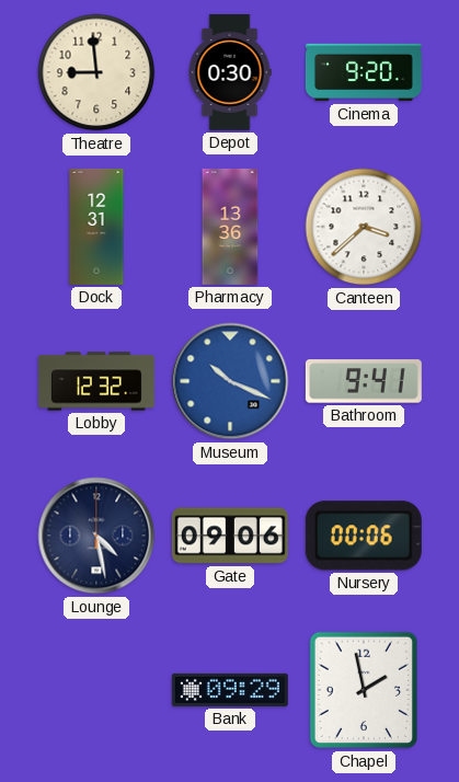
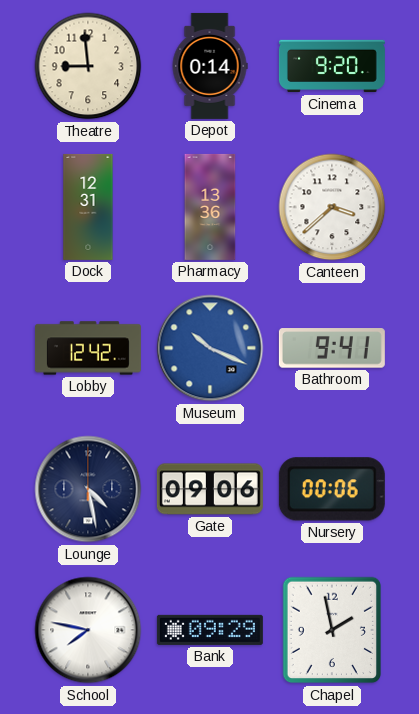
Depot: 0:30 -> 0:14 (210, 66)
Lobby: 12:32 -> 12:42 (88, 348)
School: none -> 7:47 (88, 630)
